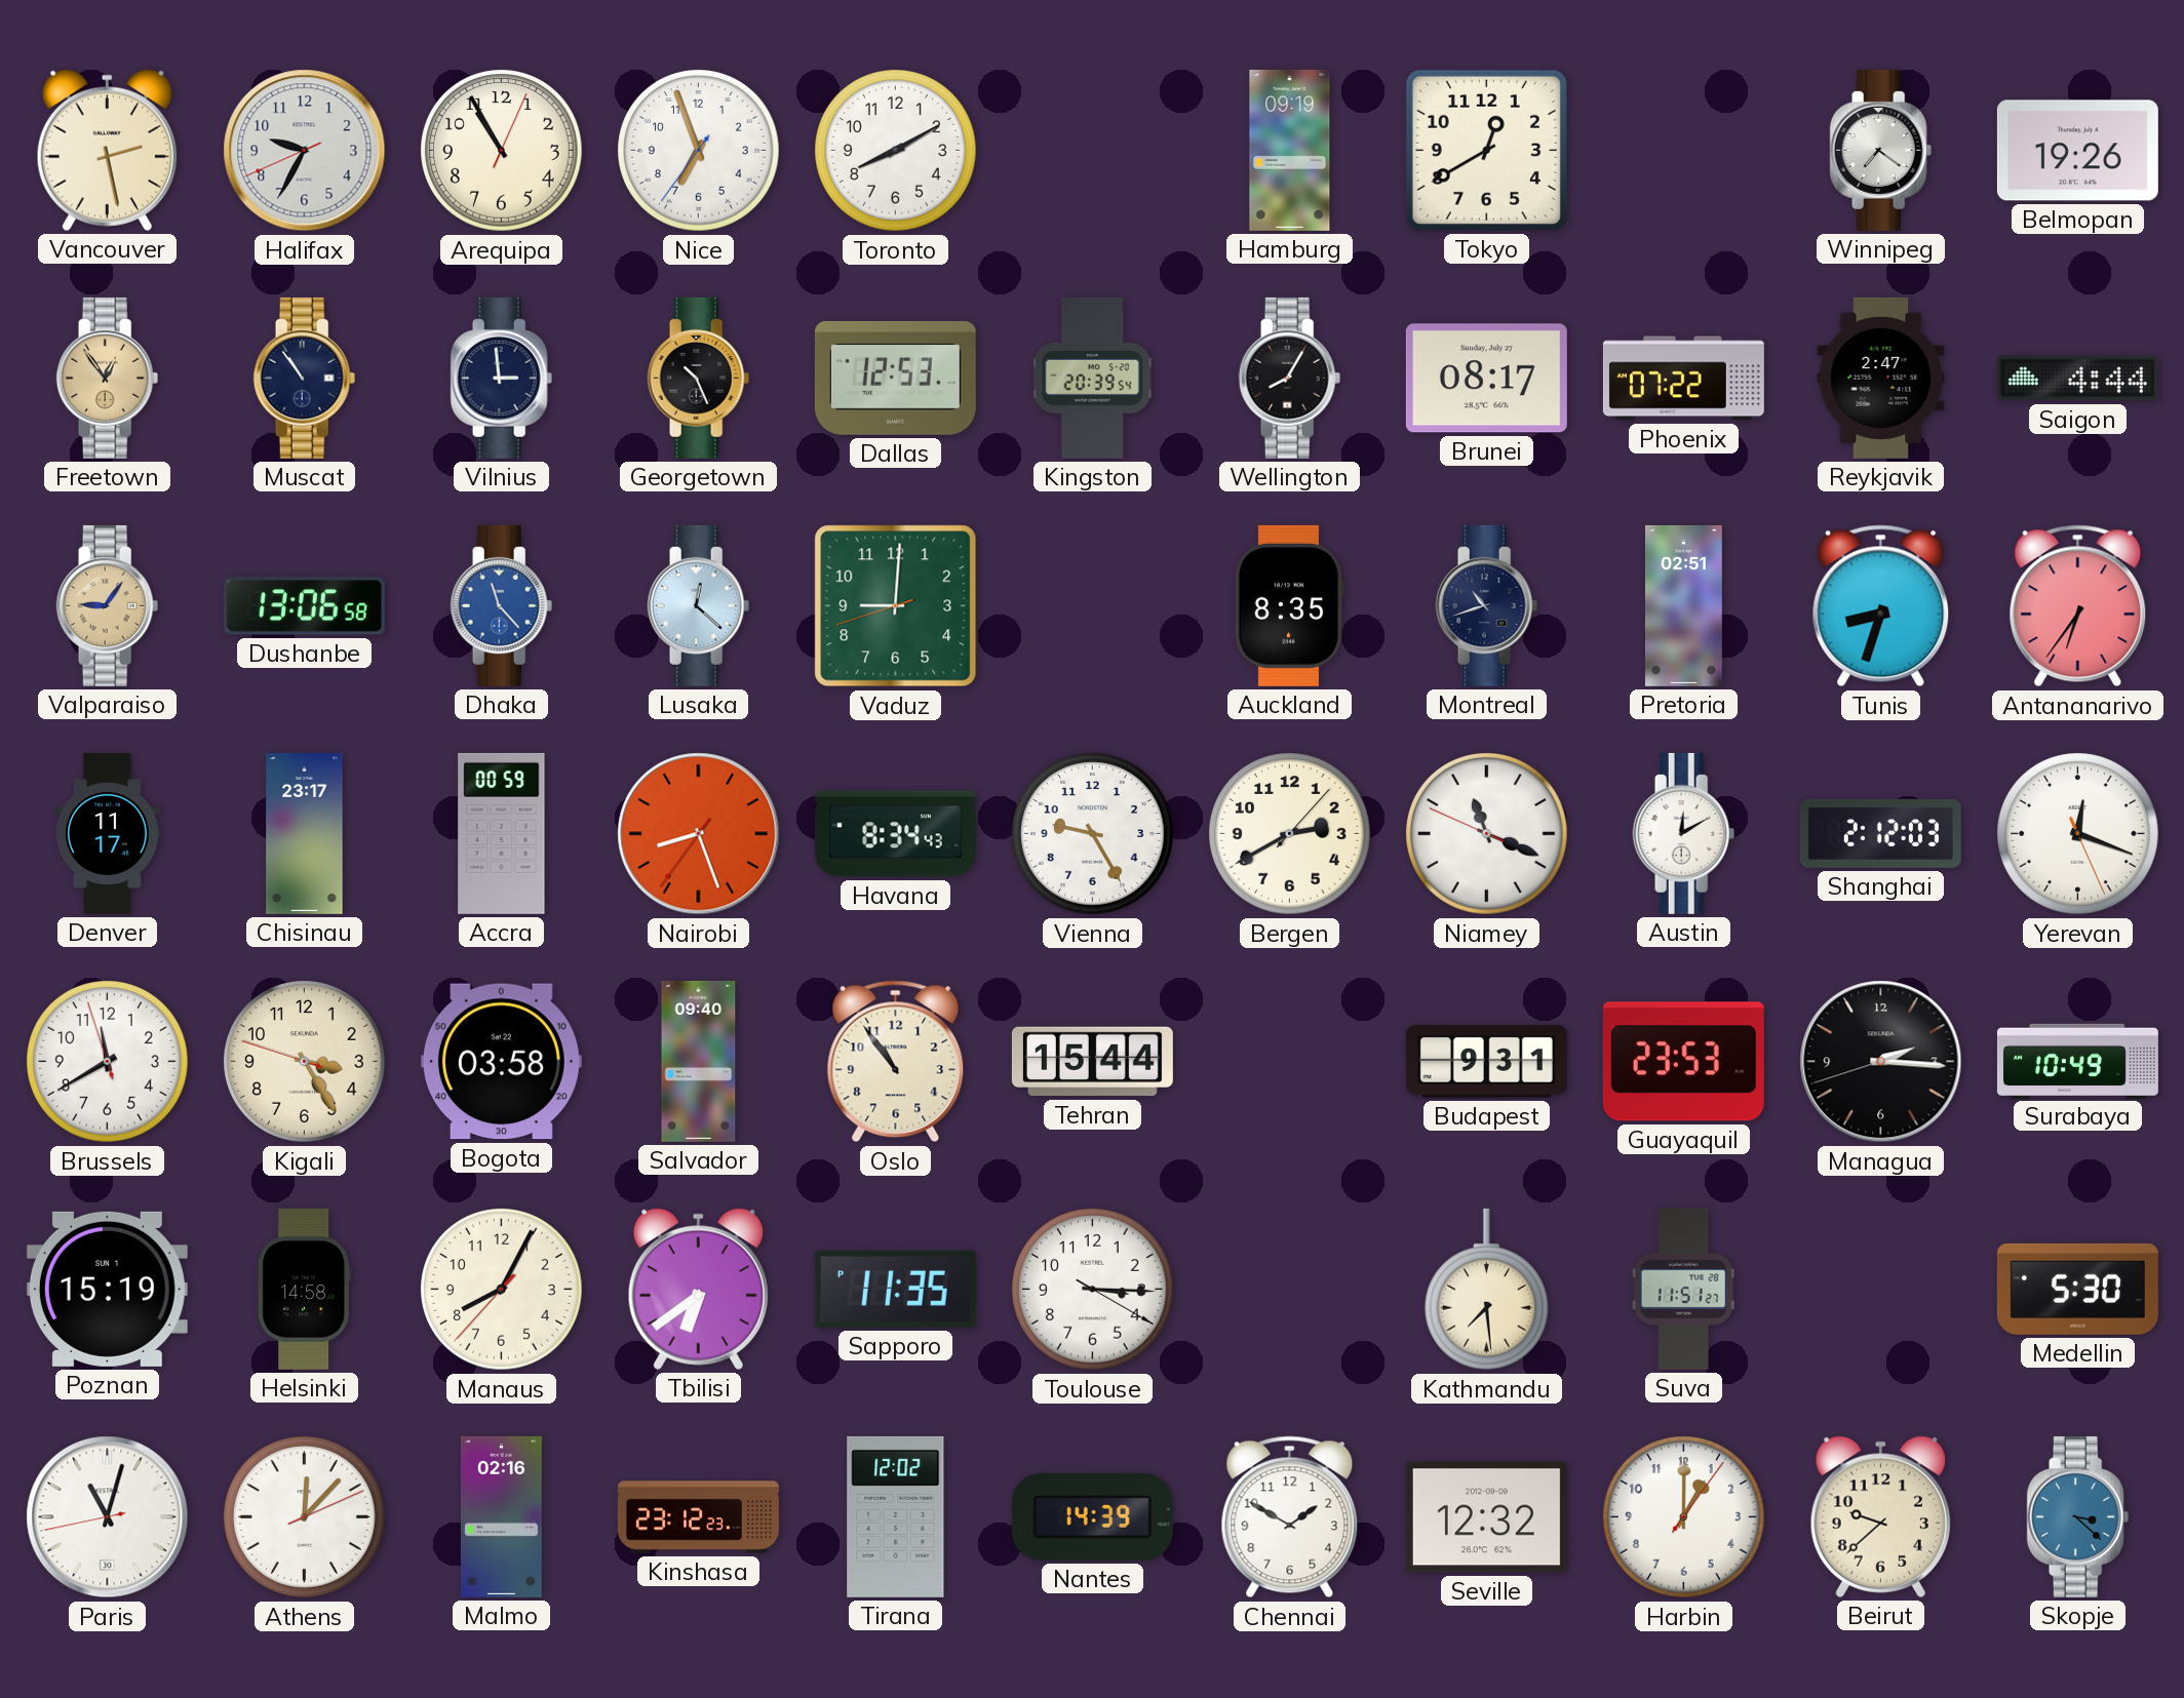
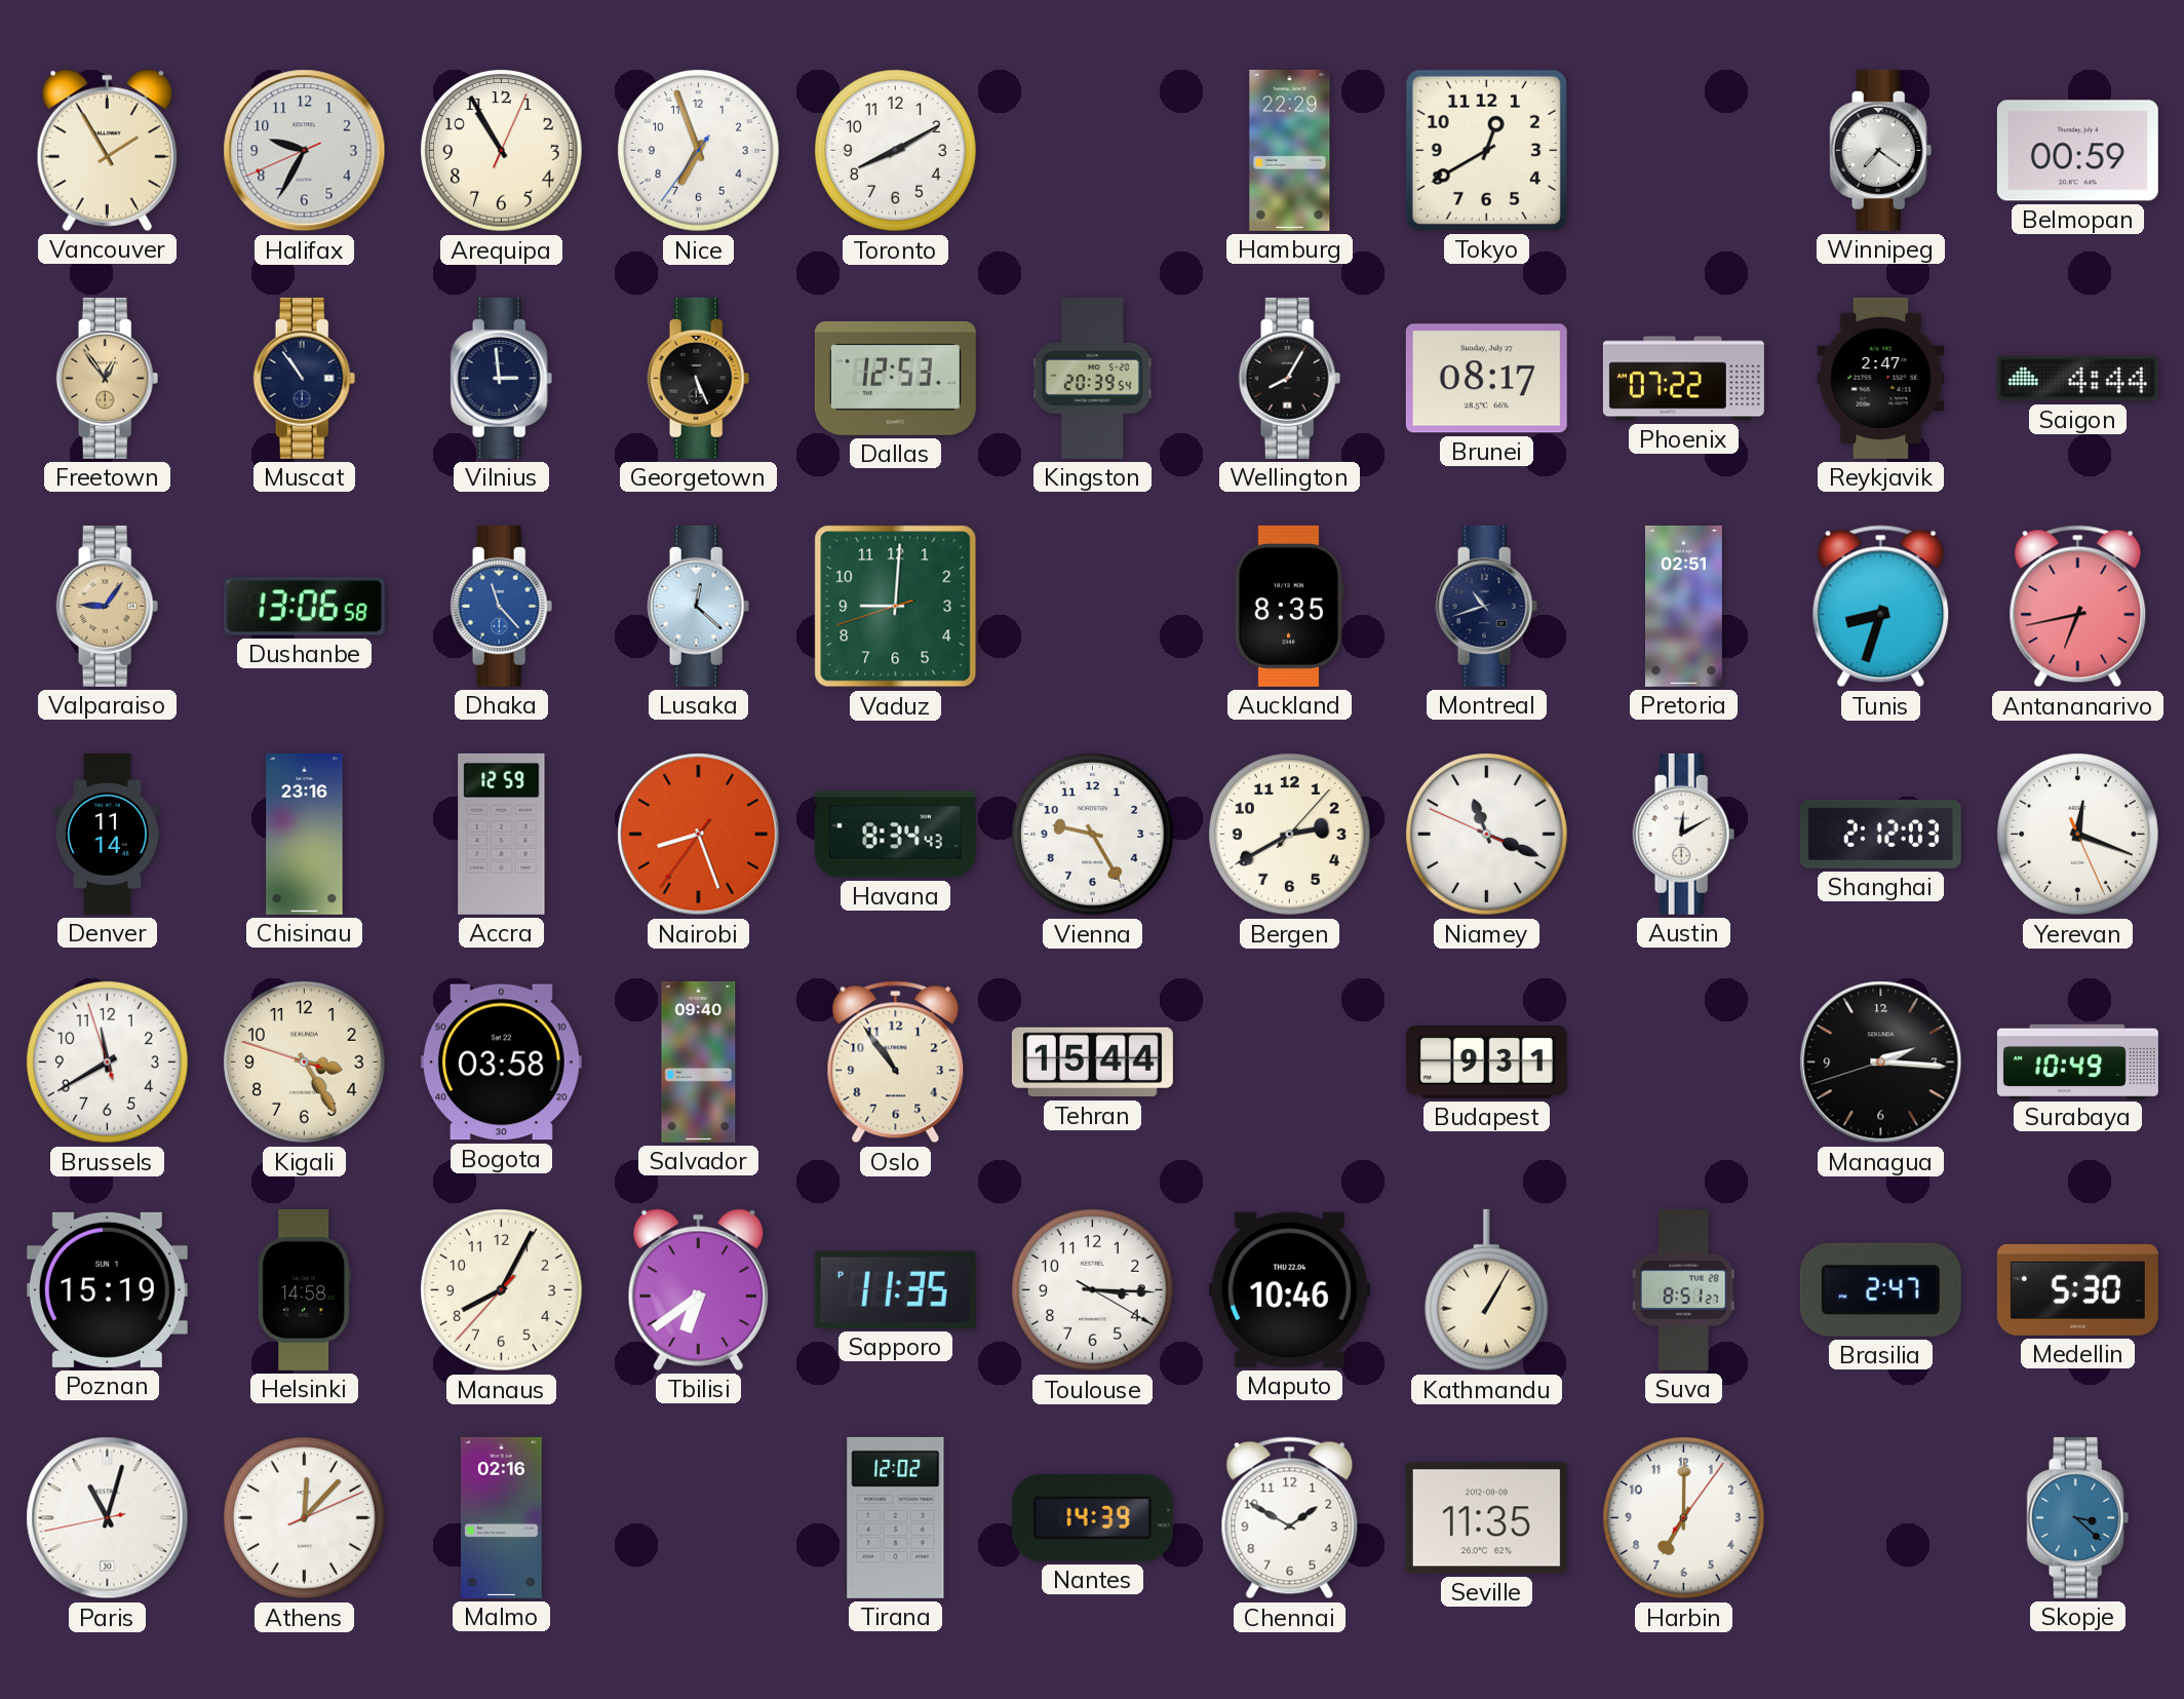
Vancouver: 2:28 -> 1:55 (107, 150)
Hamburg: 09:19 -> 22:29 (1290, 150)
Belmopan: 19:26 -> 00:59 (2077, 151)
Georgetown: 10:26 -> 5:26 (699, 378)
Antananarivo: 6:36 -> 6:43 (2078, 607)
Denver: 11:17 -> 11:14 (108, 834)
Chisinau: 23:17 -> 23:16 (305, 834)
Accra: 00:59 -> 12:59 (502, 834)
Guayaquil: 23:53 -> none (1683, 1062)
Maputo: none -> 10:46 (1289, 1289)
Kathmandu: 7:29 -> 1:05 (1486, 1290)
Suva: 11:51 -> 8:51 (1683, 1289)
Brasilia: none -> 2:47 (1880, 1289)
Kinshasa: 23:12 -> none (698, 1517)
Seville: 12:32 -> 11:35 (1486, 1518)
Harbin: 1:00 -> 7:00 (1684, 1518)
Beirut: 9:38 -> none (1880, 1516)
